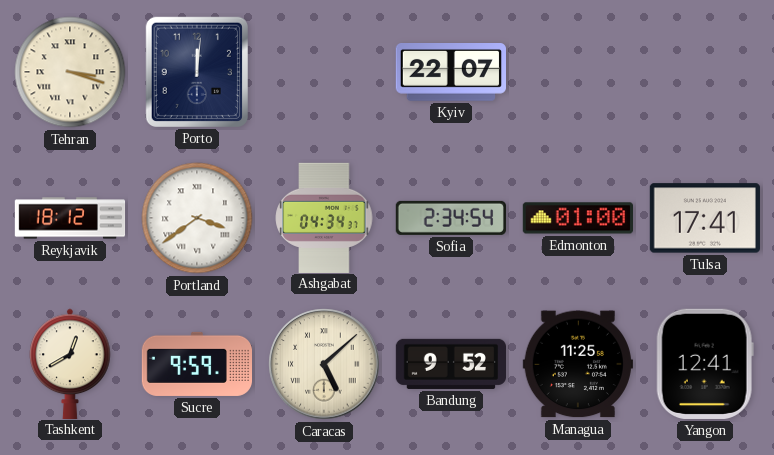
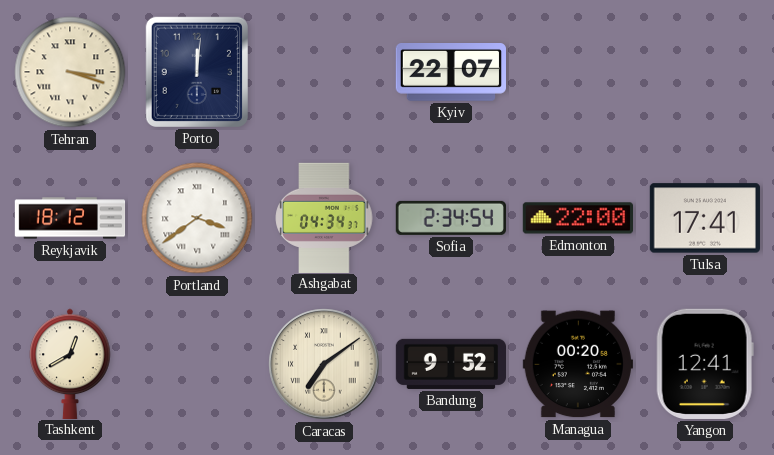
Edmonton: 01:00 -> 22:00 (577, 218)
Sucre: 9:59 -> none (196, 364)
Caracas: 5:08 -> 7:09 (324, 364)
Managua: 11:25 -> 00:20 (577, 364)
